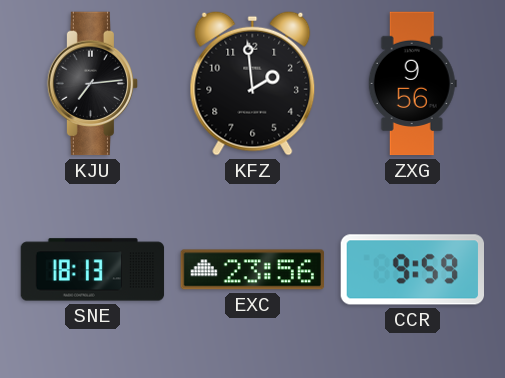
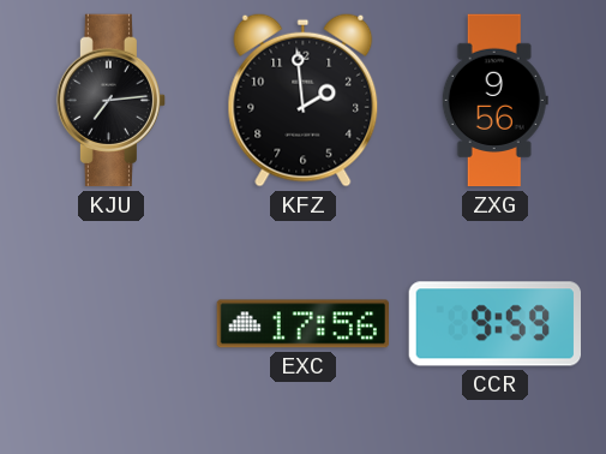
SNE: 18:13 -> none (93, 270)
EXC: 23:56 -> 17:56 (302, 324)
